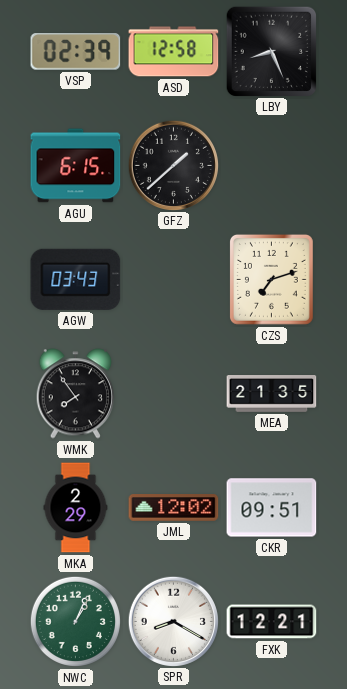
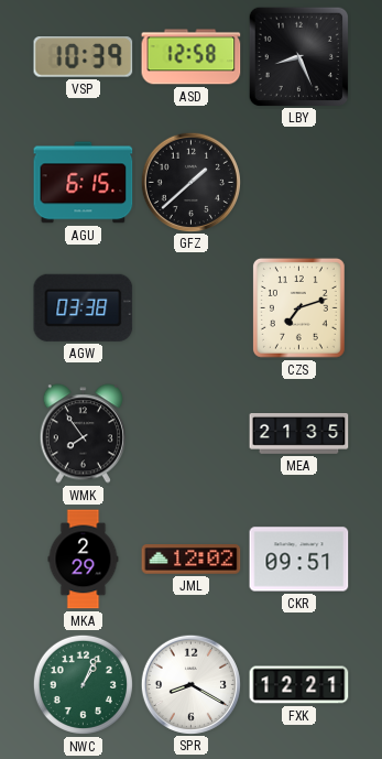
VSP: 02:39 -> 10:39 (84, 57)
AGW: 03:43 -> 03:38 (84, 307)
